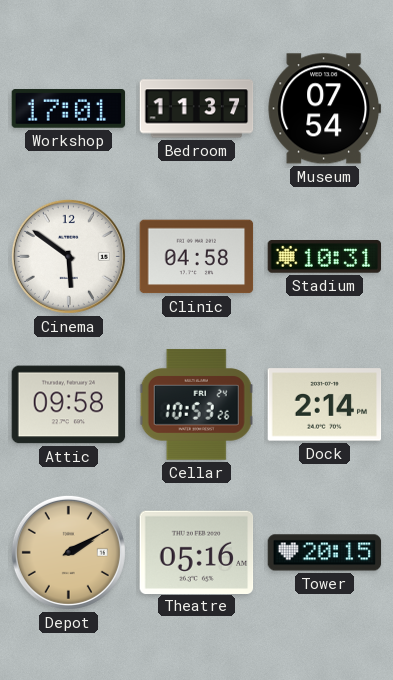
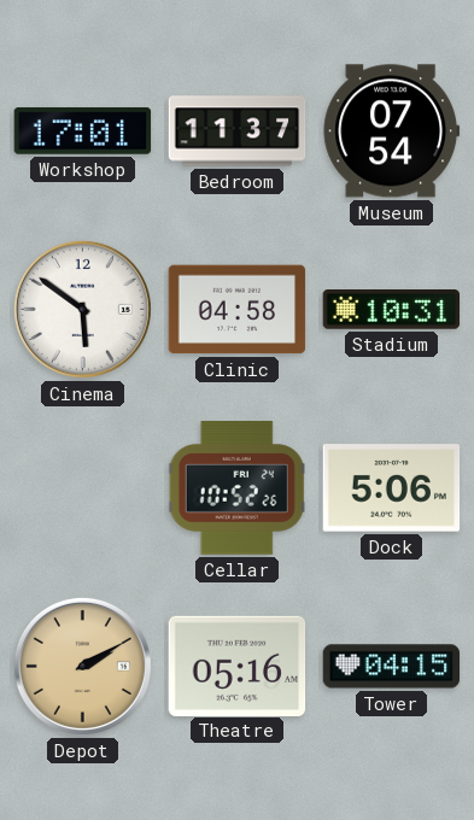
Attic: 09:58 -> none (69, 405)
Cellar: 10:53 -> 10:52 (236, 488)
Dock: 2:14 -> 5:06 (392, 488)
Tower: 20:15 -> 04:15 (392, 667)
